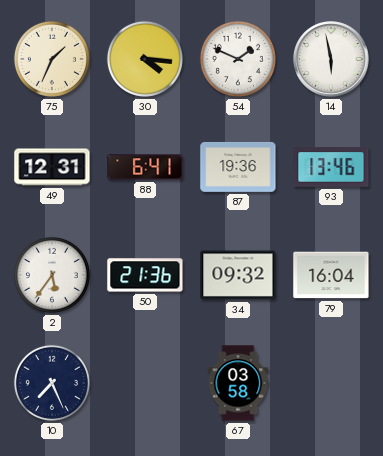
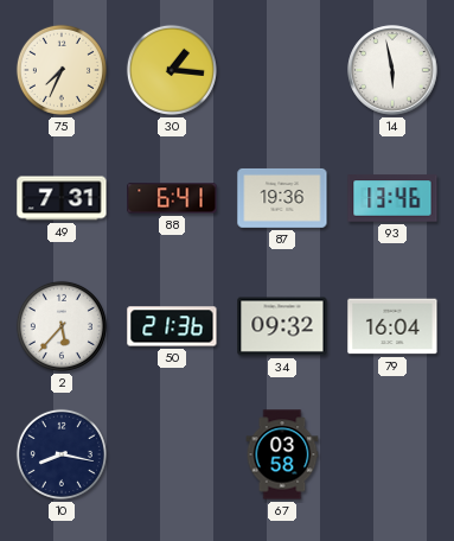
75: 1:34 -> 7:34 (62, 70)
30: 4:16 -> 1:16 (172, 70)
54: 1:49 -> none (238, 59)
49: 12:31 -> 7:31 (62, 198)
2: 5:36 -> 5:37 (62, 326)
10: 7:26 -> 8:17 (62, 454)
